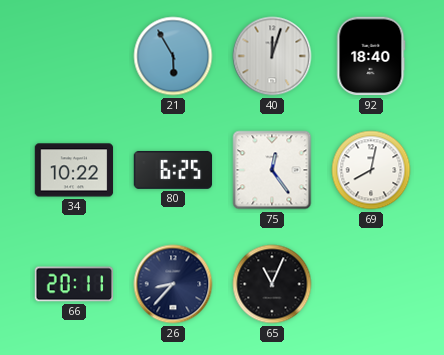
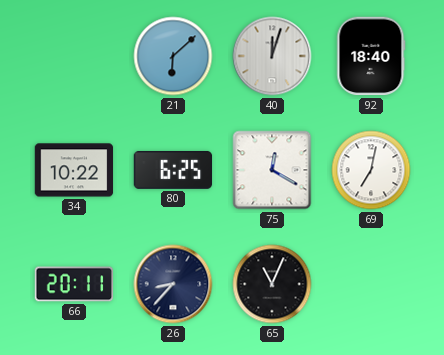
21: 5:55 -> 6:08 (173, 56)
75: 12:24 -> 12:20 (272, 170)
69: 8:02 -> 7:02 (371, 170)
